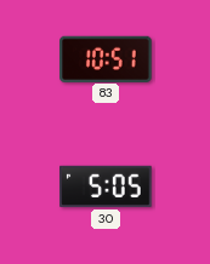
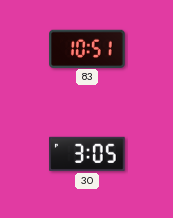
30: 5:05 -> 3:05 (87, 154)
